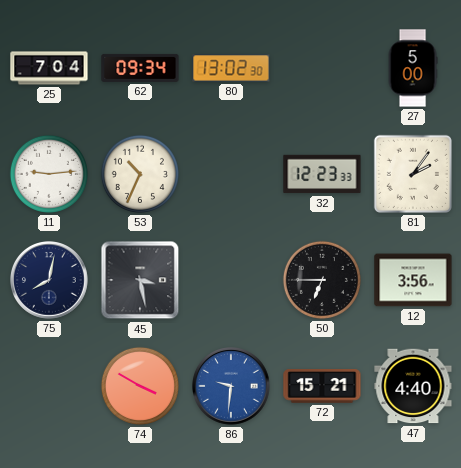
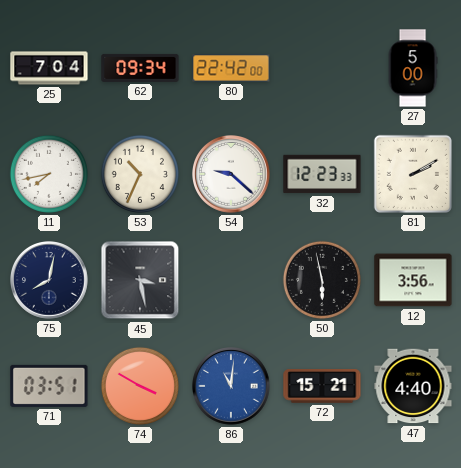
80: 13:02 -> 22:42 (231, 68)
11: 9:14 -> 7:43 (49, 174)
54: none -> 9:22 (232, 175)
81: 2:06 -> 2:10 (413, 174)
50: 6:45 -> 5:58 (322, 280)
71: none -> 03:51 (49, 386)
86: 9:31 -> 11:01 (232, 387)
